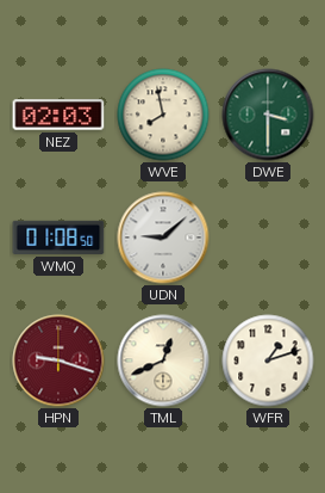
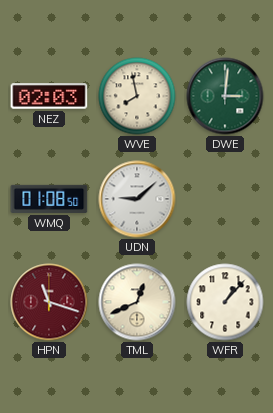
DWE: 3:30 -> 3:01 (225, 96)
HPN: 9:18 -> 11:18 (49, 302)
WFR: 1:12 -> 1:07 (225, 302)
